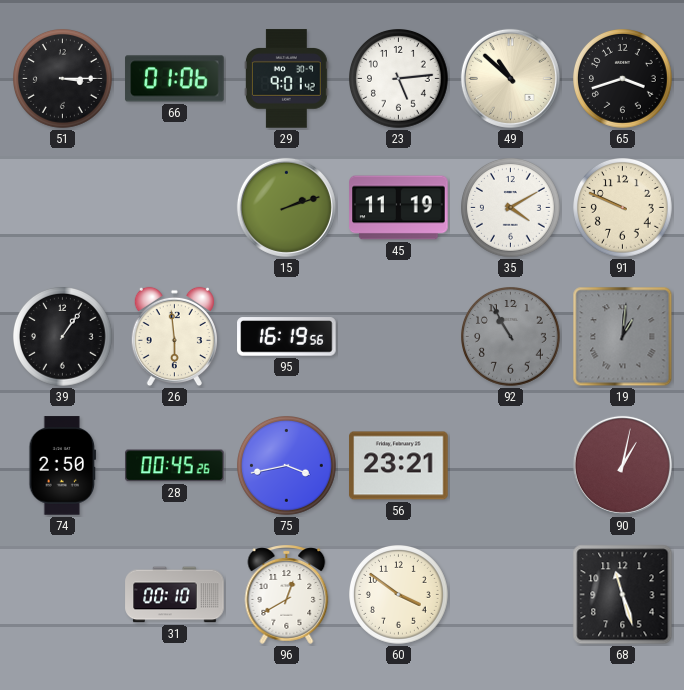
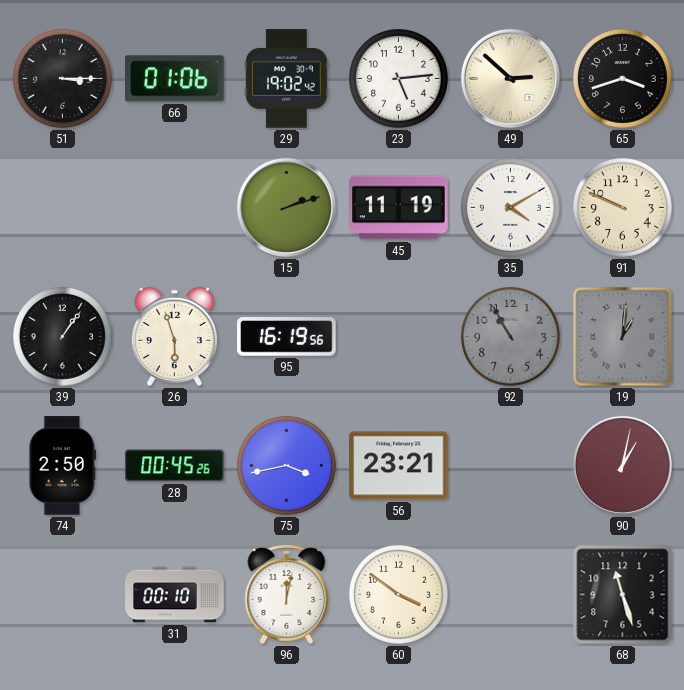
29: 9:01 -> 19:02 (286, 79)
49: 10:52 -> 2:52 (510, 78)
26: 5:59 -> 5:57 (174, 337)
96: 12:40 -> 12:02 (287, 594)
